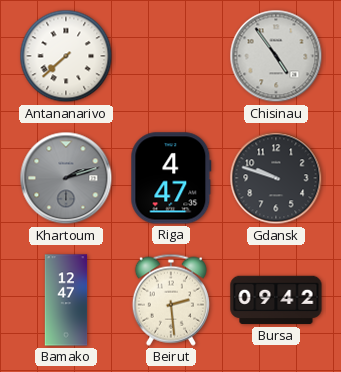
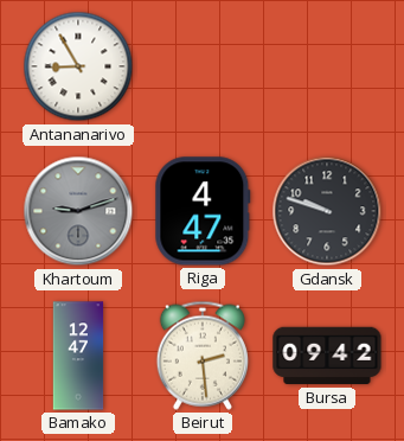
Antananarivo: 7:38 -> 8:55 (78, 66)
Chisinau: 4:54 -> none (276, 56)
Khartoum: 2:12 -> 9:12 (78, 211)
